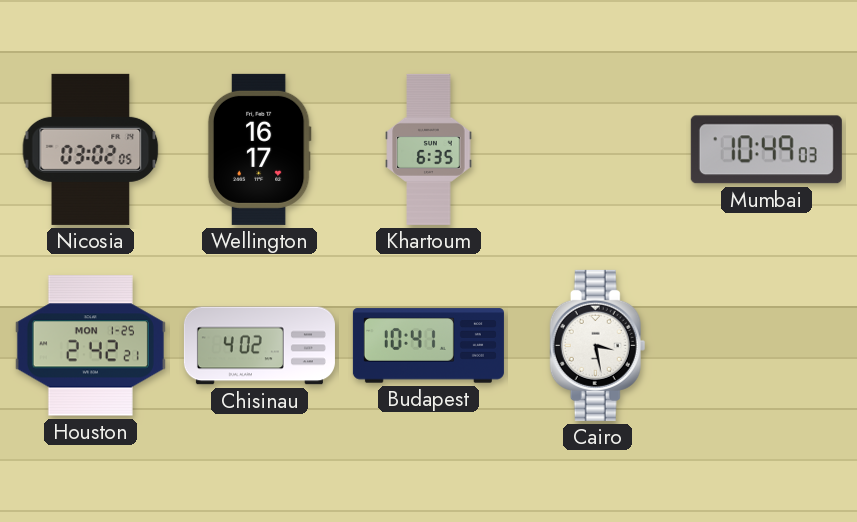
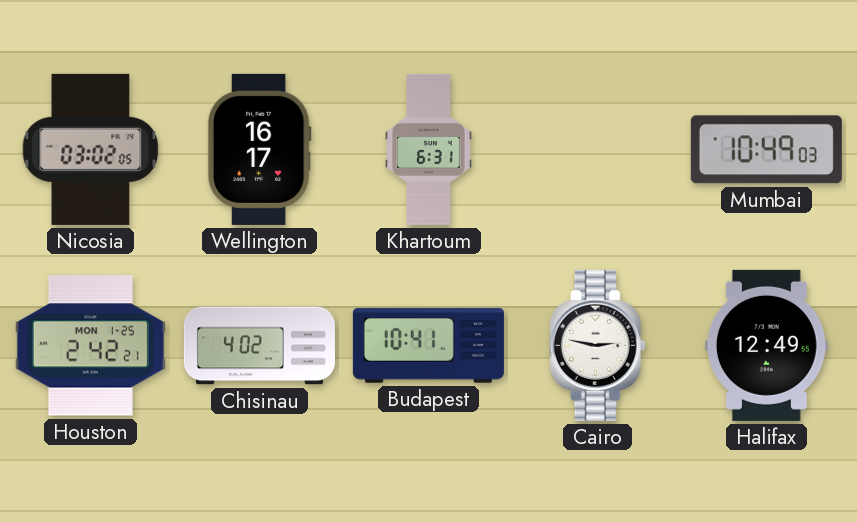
Khartoum: 6:35 -> 6:31 (429, 149)
Cairo: 3:28 -> 2:47 (598, 345)
Halifax: none -> 12:49 (766, 345)
